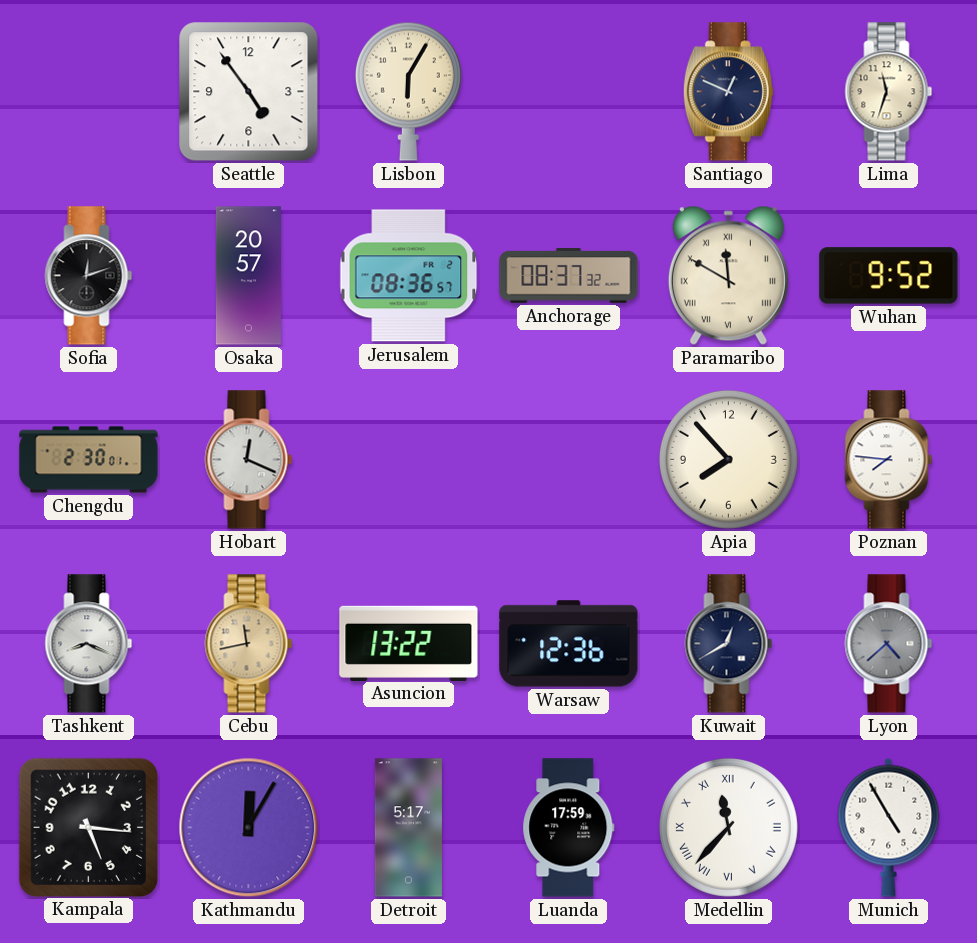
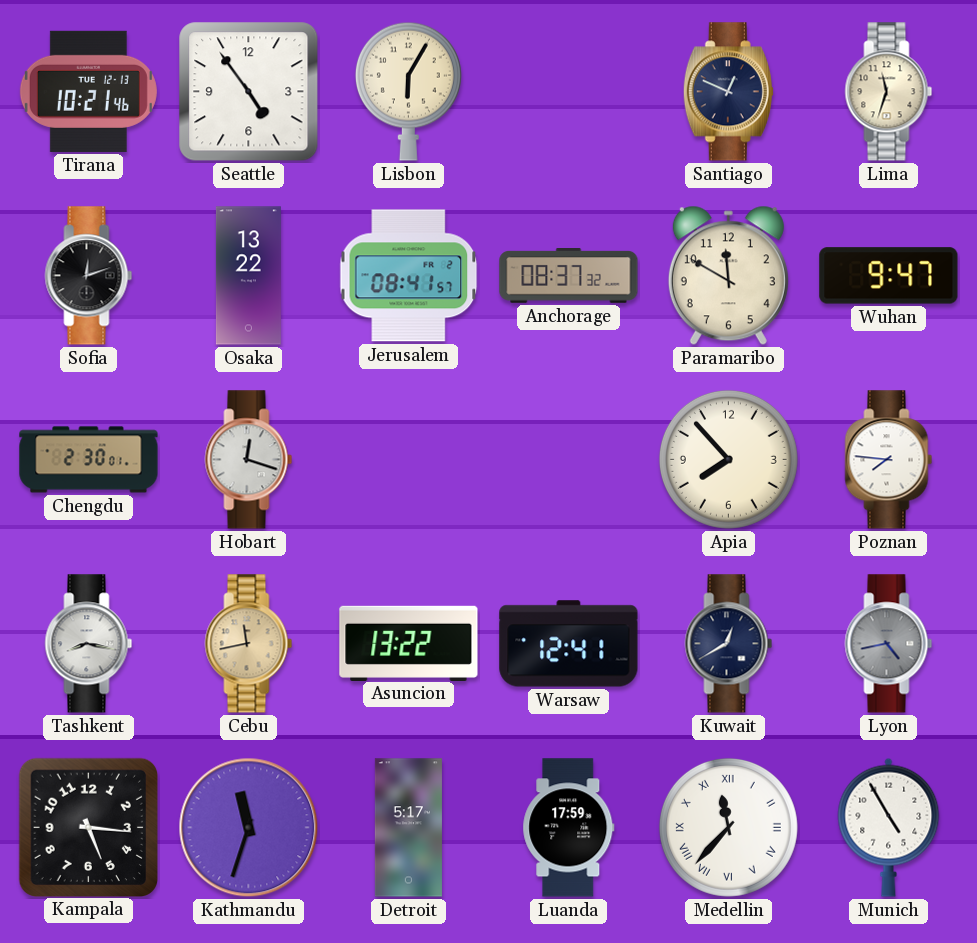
Tirana: none -> 10:21 (88, 91)
Osaka: 20:57 -> 13:22 (248, 276)
Jerusalem: 08:36 -> 08:41 (409, 276)
Paramaribo numerals: Roman -> Arabic (728, 276)
Wuhan: 9:52 -> 9:47 (889, 276)
Hobart: 12:19 -> 12:18 (249, 460)
Tashkent: 8:19 -> 8:17 (89, 644)
Warsaw: 12:36 -> 12:41 (569, 644)
Lyon: 4:38 -> 4:43 (889, 644)
Kathmandu: 12:05 -> 11:33 (249, 828)
